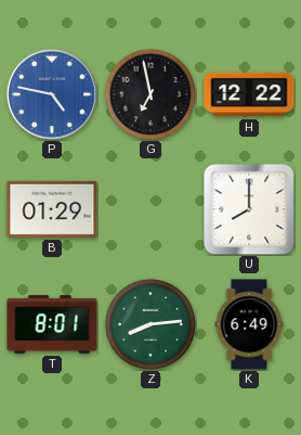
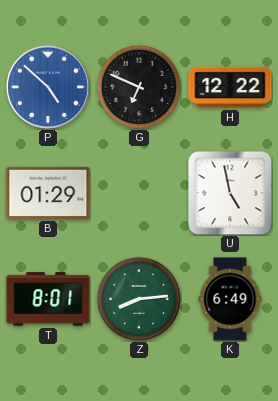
P: 4:47 -> 4:52 (48, 87)
G: 6:58 -> 6:49 (139, 87)
U: 8:00 -> 4:58 (230, 193)
